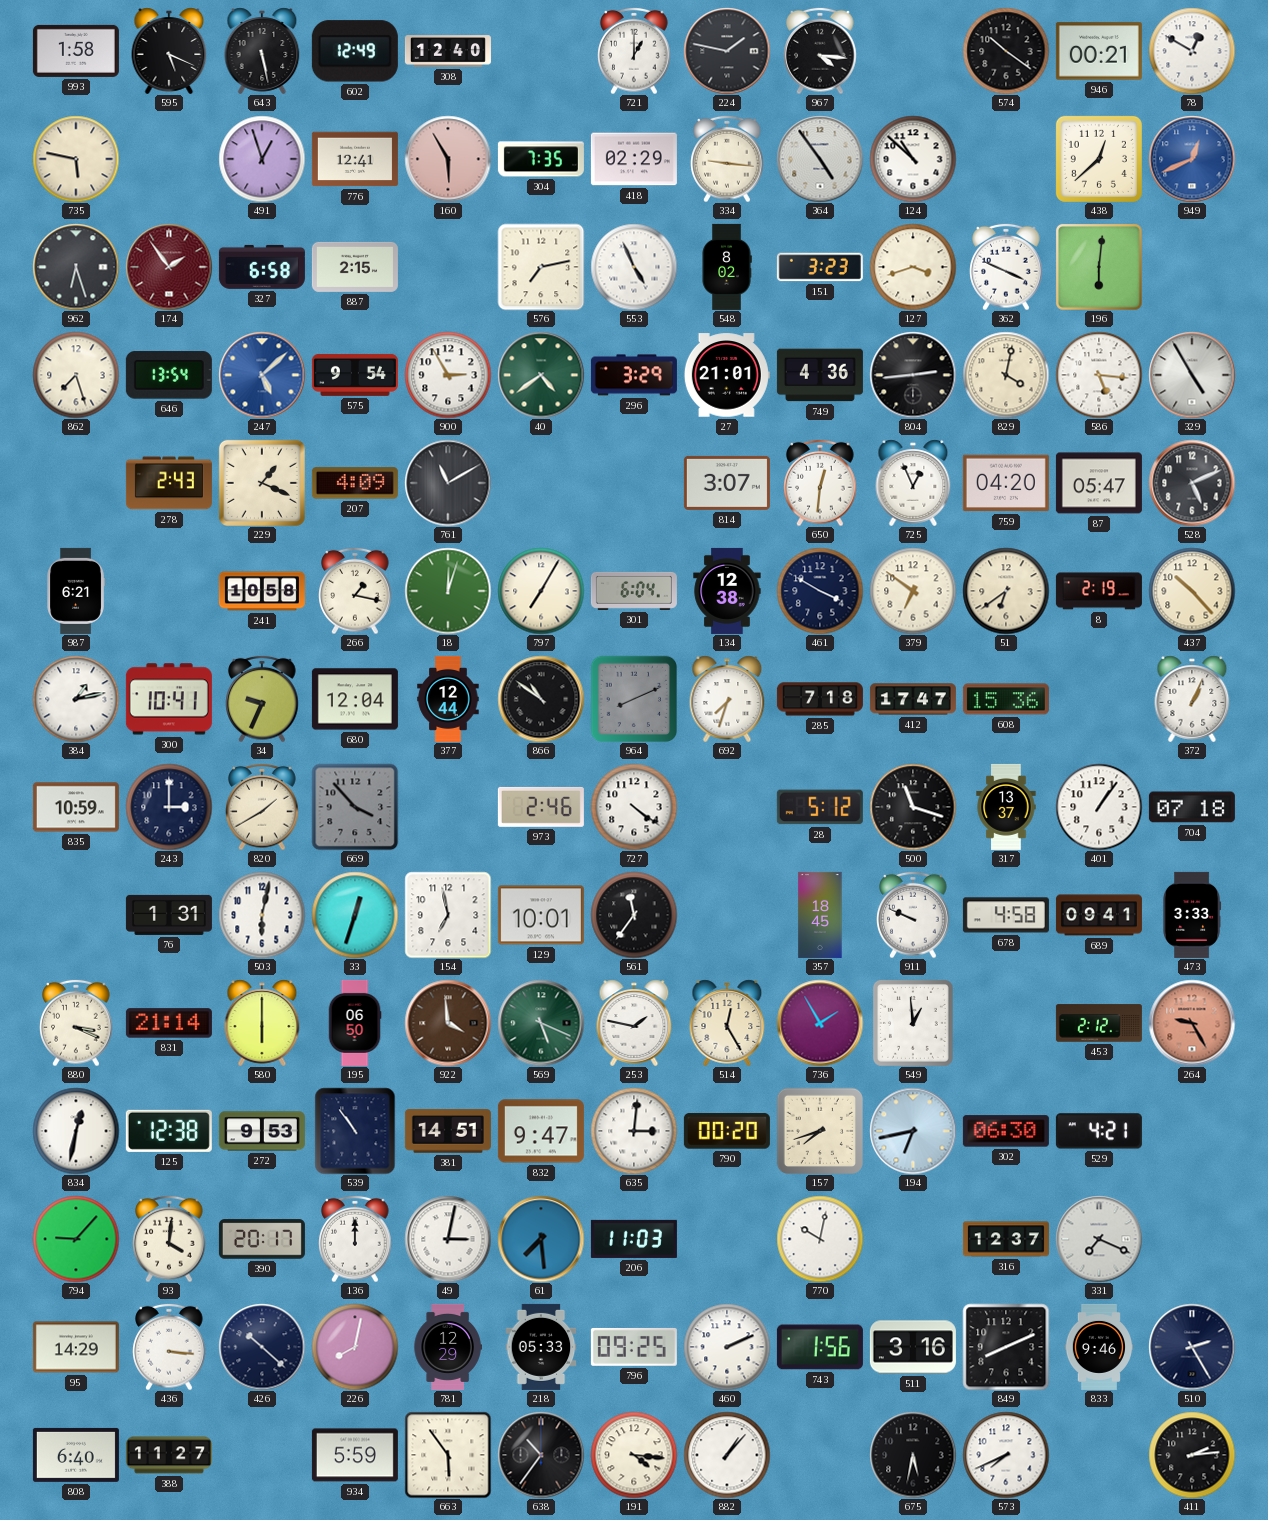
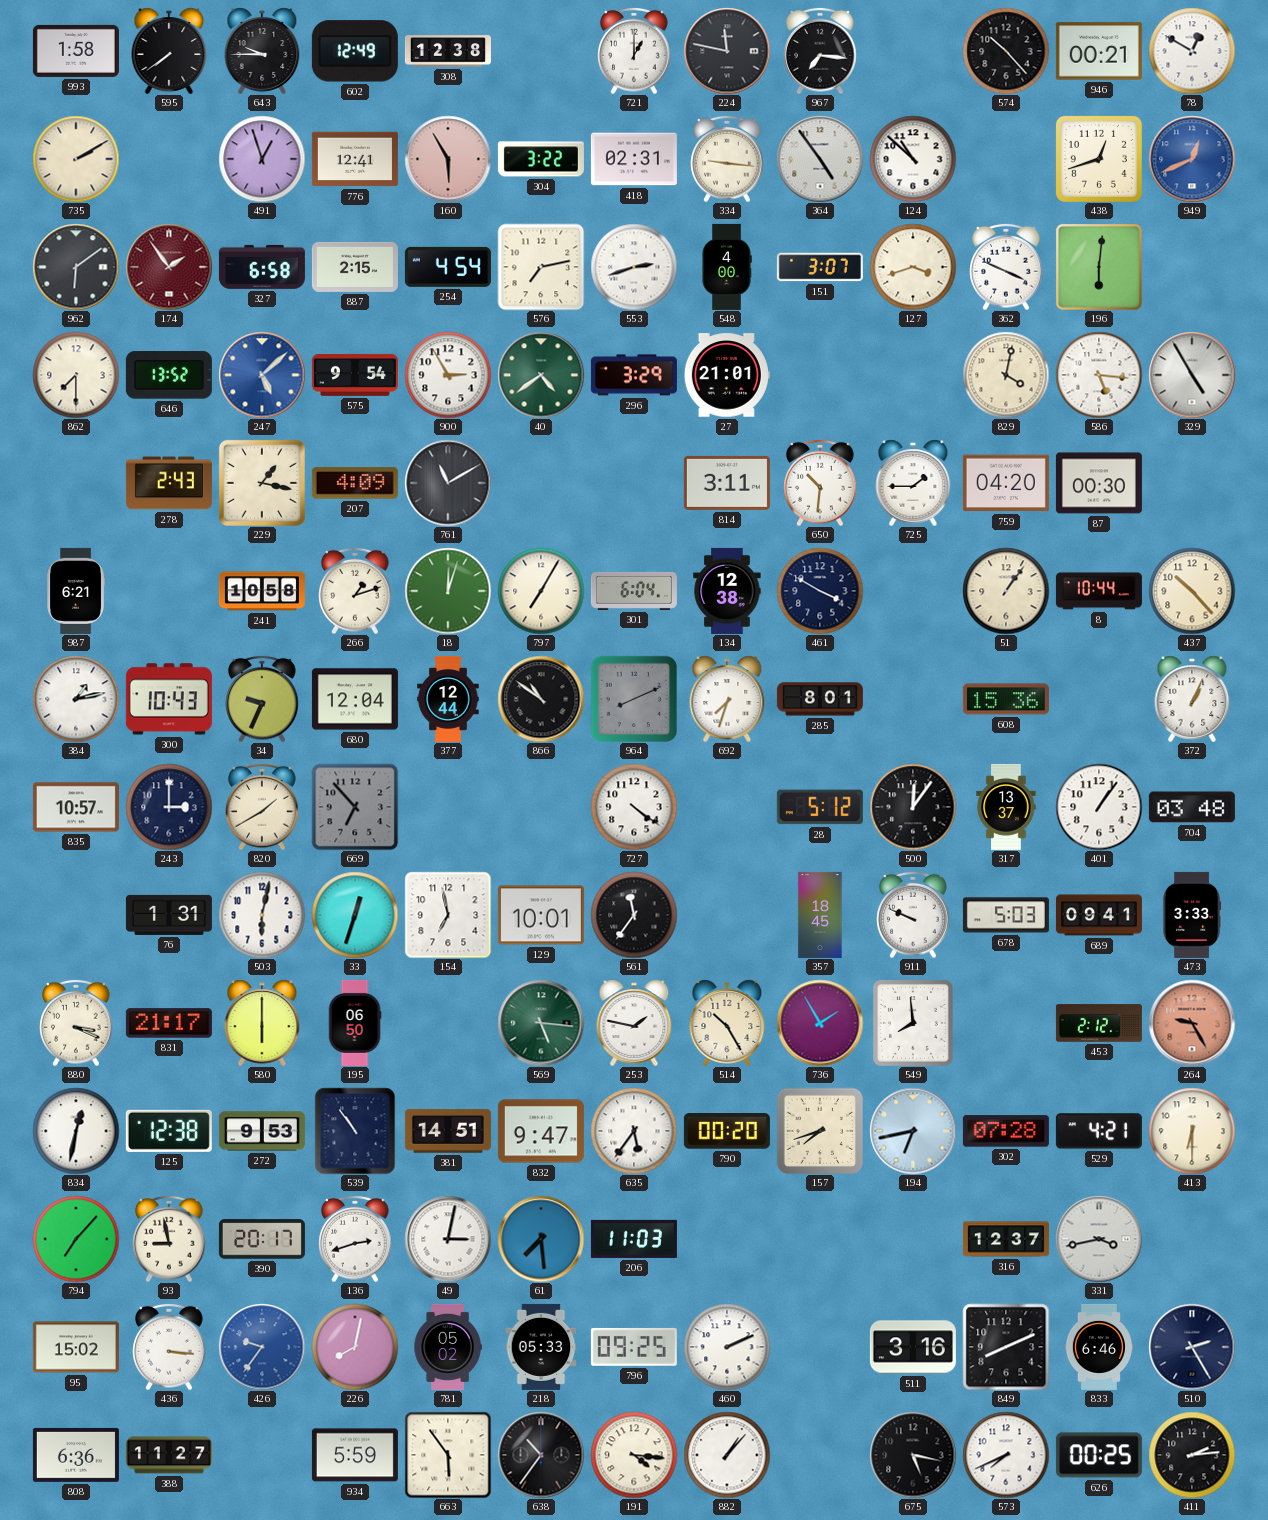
595: 5:19 -> 7:39 (169, 51)
643: 5:28 -> 9:45 (262, 51)
308: 12:40 -> 12:38 (448, 51)
224: 1:47 -> 11:47 (727, 51)
967: 4:16 -> 7:16 (820, 51)
574: 10:21 -> 10:23 (1006, 51)
735: 5:47 -> 2:10 (76, 159)
304: 7:35 -> 3:22 (541, 159)
418: 02:29 -> 02:31 (634, 159)
438: 12:38 -> 12:42 (1099, 159)
962: 6:27 -> 6:09 (76, 267)
254: none -> 4:54 (448, 267)
553: 4:56 -> 2:42 (634, 267)
548: 8:02 -> 4:00 (727, 267)
151: 3:23 -> 3:07 (820, 267)
862: 7:27 -> 7:30 (76, 375)
646: 13:54 -> 13:52 (169, 375)
749: 4:36 -> none (820, 375)
804: 2:44 -> none (913, 375)
229: 1:19 -> 1:17 (262, 483)
814: 3:07 -> 3:11 (727, 483)
650: 12:31 -> 10:31 (820, 483)
725: 12:56 -> 1:45 (913, 483)
87: 05:47 -> 00:30 (1099, 483)
528: 5:11 -> none (1192, 483)
266: 1:17 -> 1:12 (355, 591)
379: 6:51 -> none (913, 591)
51: 6:39 -> 1:06 (1006, 591)
8: 2:19 -> 10:44 (1099, 591)
300: 10:41 -> 10:43 (169, 699)
285: 7:18 -> 8:01 (820, 699)
412: 17:47 -> none (913, 699)
835: 10:59 -> 10:57 (76, 807)
669: 3:53 -> 6:53 (355, 807)
973: 2:46 -> none (541, 807)
500: 11:18 -> 12:06 (913, 807)
704: 07:18 -> 03:48 (1192, 807)
678: 4:58 -> 5:03 (1006, 915)
831: 21:14 -> 21:17 (169, 1023)
922: 3:59 -> none (448, 1023)
569: 5:19 -> 5:16 (541, 1023)
514: 12:25 -> 10:25 (727, 1023)
549: 12:59 -> 7:59 (913, 1023)
635: 3:01 -> 5:36 (634, 1131)
302: 06:30 -> 07:28 (1006, 1131)
413: none -> 6:30 (1192, 1131)
794: 9:07 -> 7:07 (76, 1239)
93: 4:01 -> 8:58 (169, 1239)
136: 12:00 -> 2:42 (355, 1239)
770: 10:02 -> none (820, 1239)
331: 7:19 -> 3:43 (1099, 1239)
95: 14:29 -> 15:02 (76, 1347)
426: 10:22 -> 9:36 (262, 1347)
426 dial: navy -> blue (262, 1347)
781: 12:29 -> 05:02 (448, 1347)
743: 1:56 -> none (820, 1347)
833: 9:46 -> 6:46 (1098, 1347)
808: 6:40 -> 6:36 (76, 1455)
675: 5:32 -> 5:17 (913, 1455)
626: none -> 00:25 (1099, 1455)
